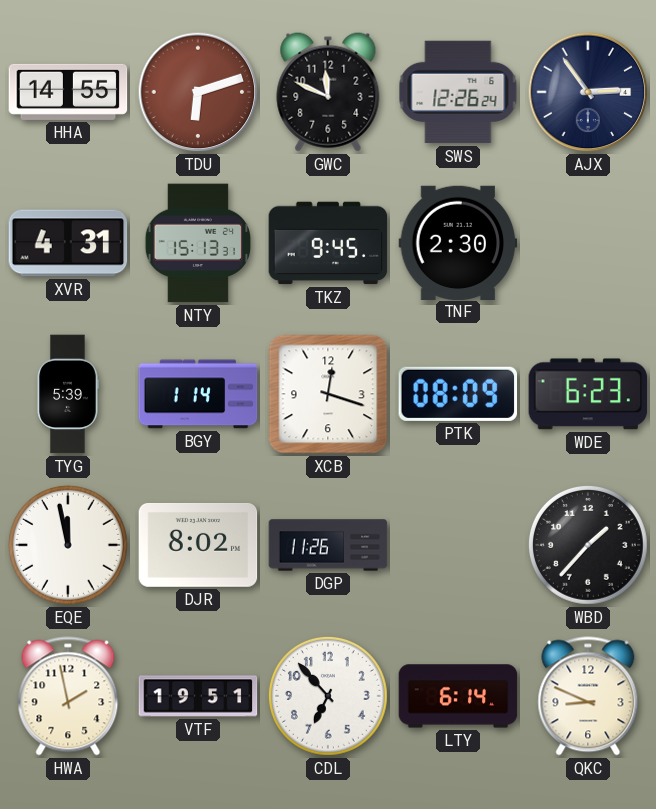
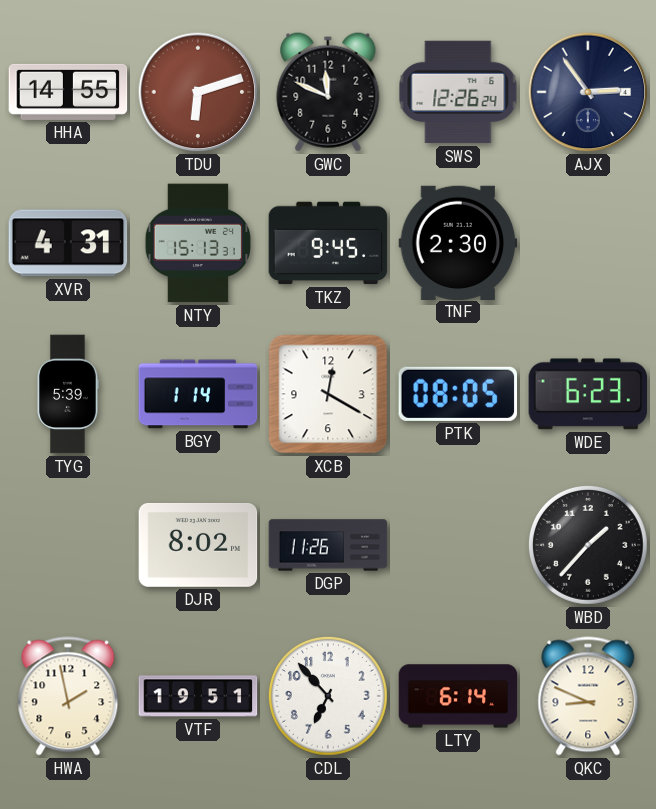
XCB: 12:18 -> 12:20 (328, 394)
PTK: 08:09 -> 08:05 (458, 394)
EQE: 11:58 -> none (68, 545)
